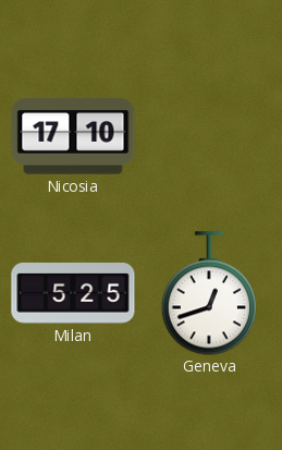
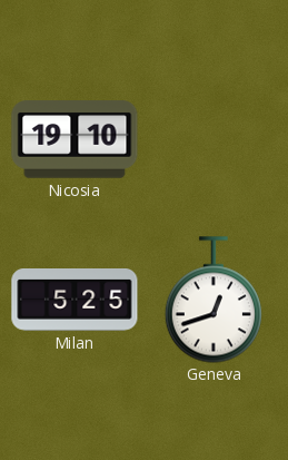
Nicosia: 17:10 -> 19:10 (75, 139)
